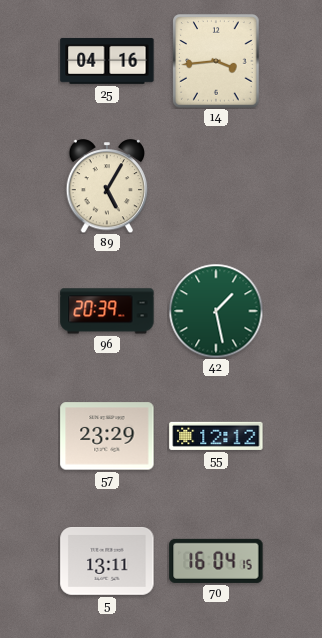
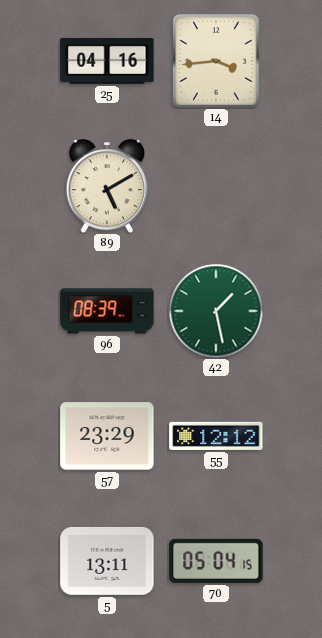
89: 5:05 -> 5:10 (107, 186)
96: 20:39 -> 08:39 (107, 311)
70: 16:04 -> 05:04 (216, 561)
